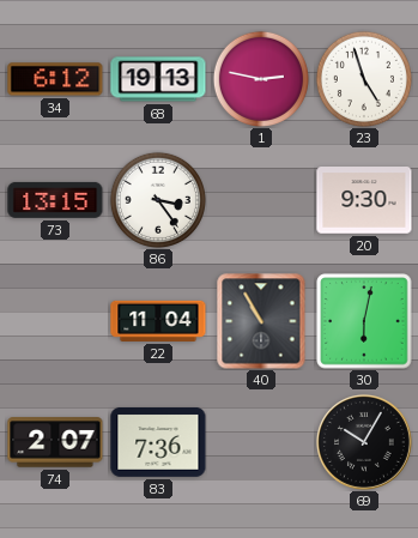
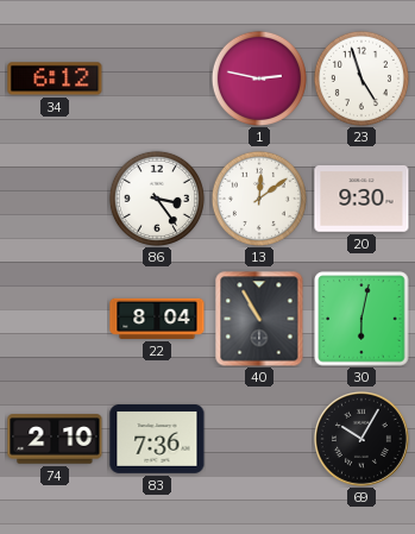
68: 19:13 -> none (158, 79)
73: 13:15 -> none (55, 200)
13: none -> 12:09 (259, 199)
22: 11:04 -> 8:04 (157, 319)
74: 2:07 -> 2:10 (55, 439)
